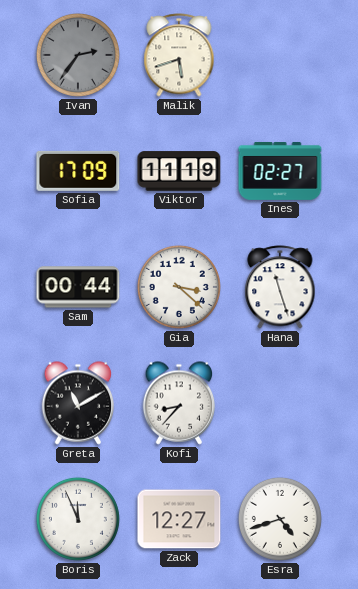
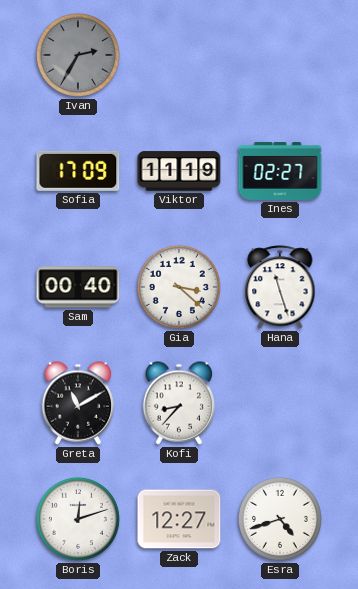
Ivan: 2:36 -> 2:35 (78, 55)
Malik: 5:42 -> none (179, 55)
Sam: 00:44 -> 00:40 (78, 287)
Boris: 11:56 -> 12:12 (78, 519)
